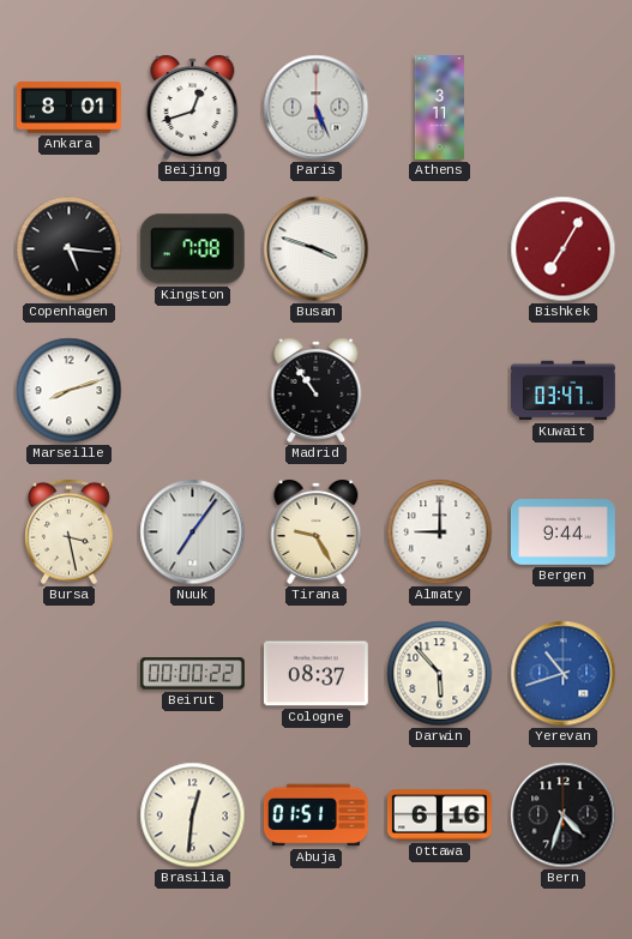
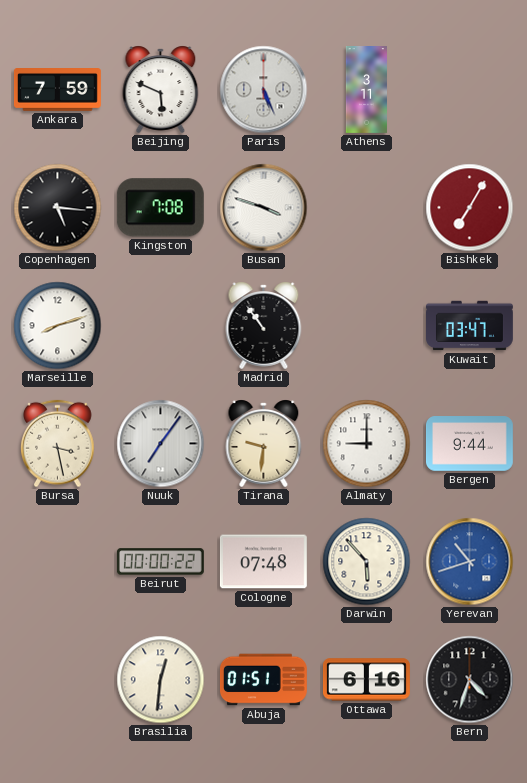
Ankara: 8:01 -> 7:59 (57, 90)
Beijing: 12:42 -> 5:49 (161, 89)
Tirana: 9:25 -> 9:31 (264, 443)
Cologne: 08:37 -> 07:48 (263, 562)
